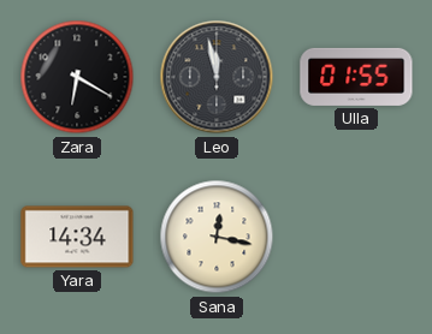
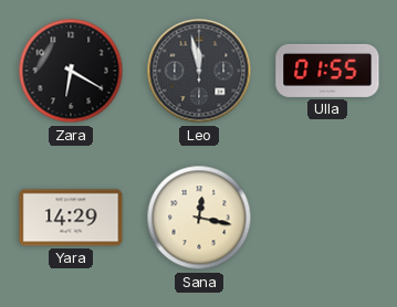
Yara: 14:34 -> 14:29 (71, 218)
